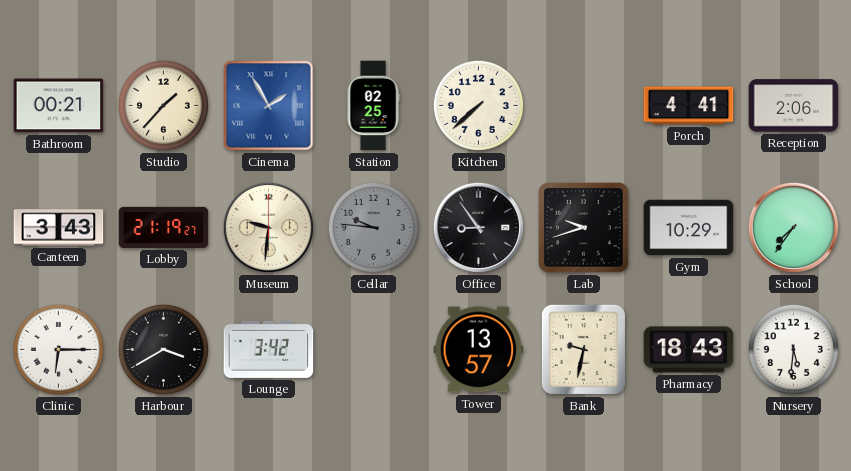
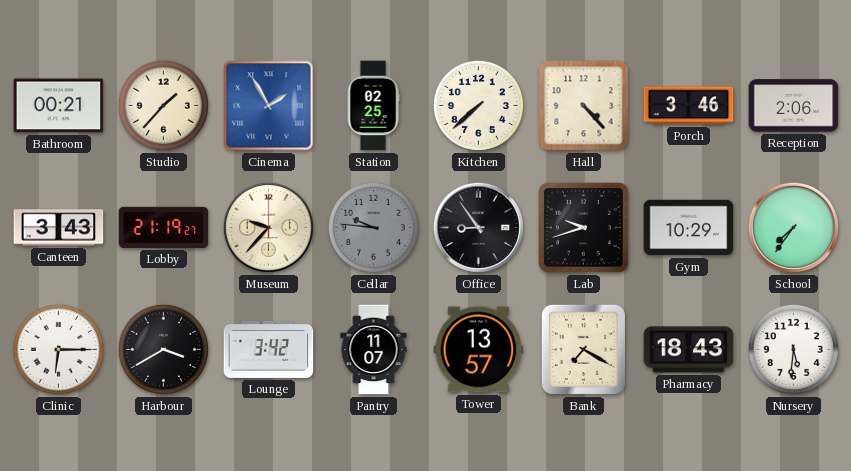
Hall: none -> 4:23 (584, 106)
Porch: 4:41 -> 3:46 (689, 106)
Museum: 9:31 -> 9:37 (268, 227)
Pantry: none -> 11:07 (374, 350)
Bank: 9:32 -> 7:20 (583, 349)
